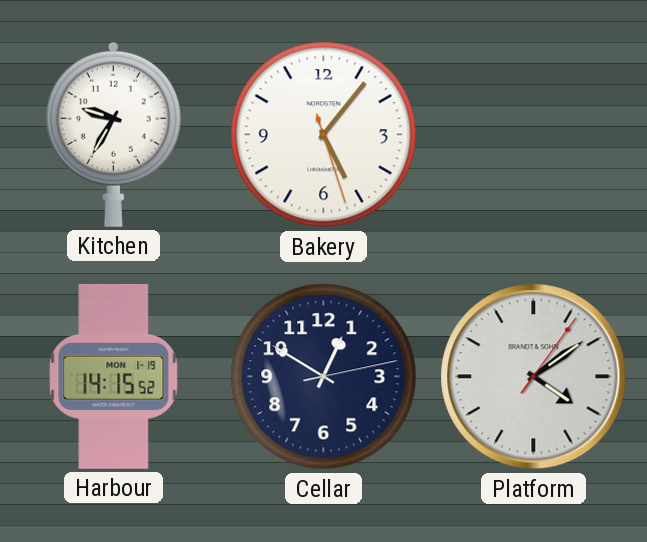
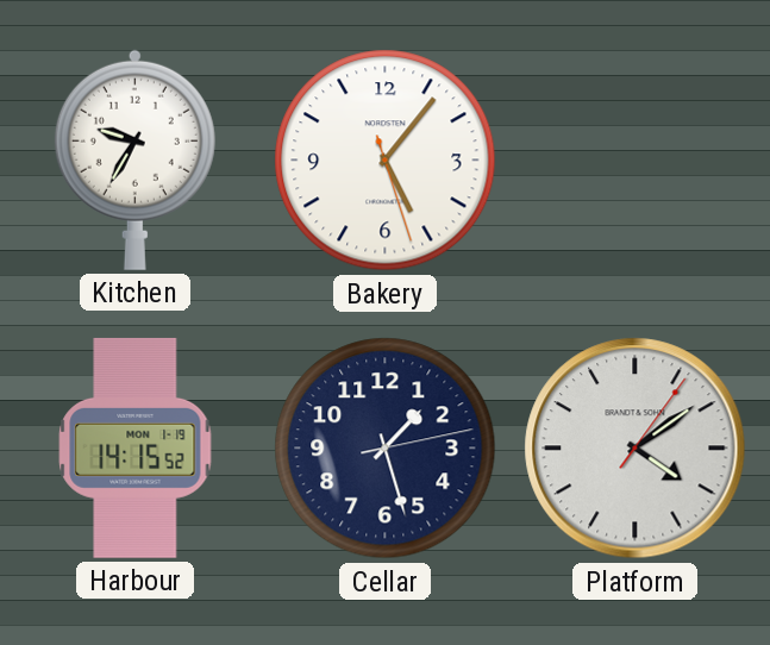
Cellar: 12:50 -> 1:27 (386, 449)
